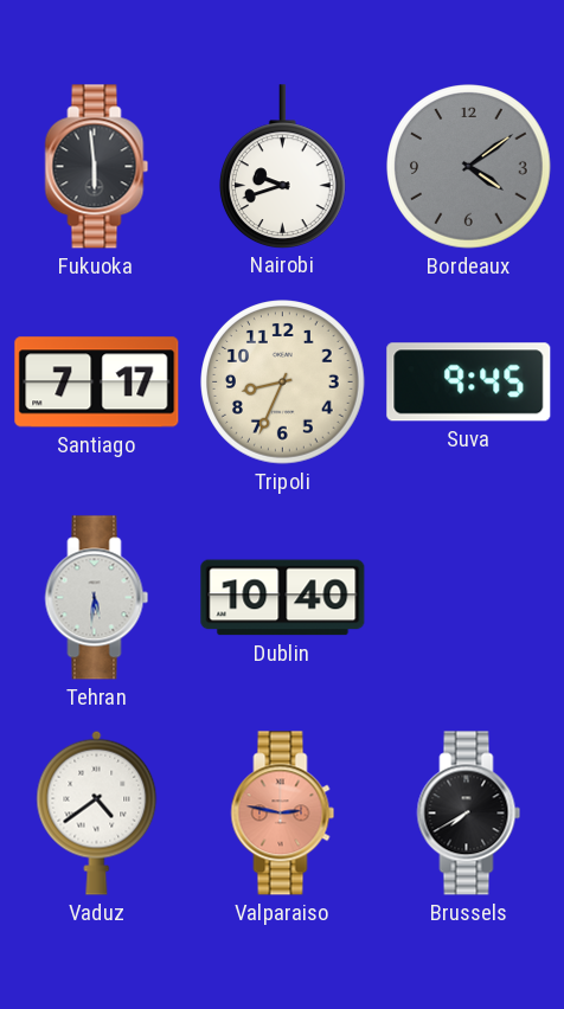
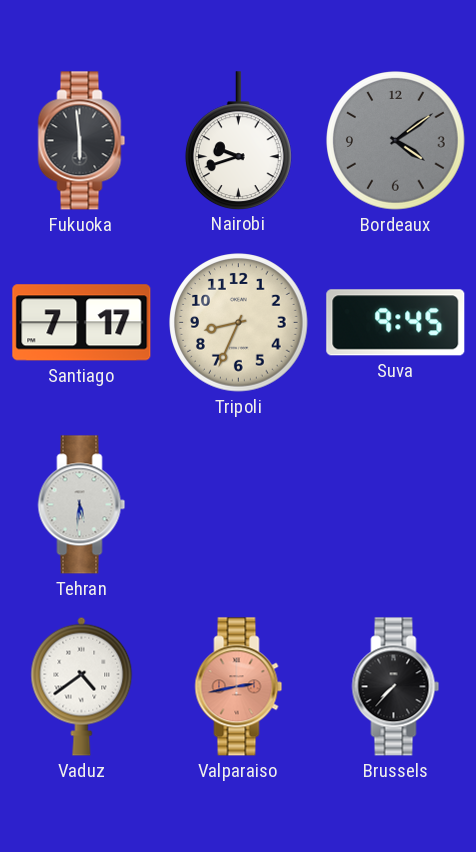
Dublin: 10:40 -> none (283, 598)
Valparaiso: 2:47 -> 2:43 (239, 687)
Brussels: 7:40 -> 7:37 (396, 687)
